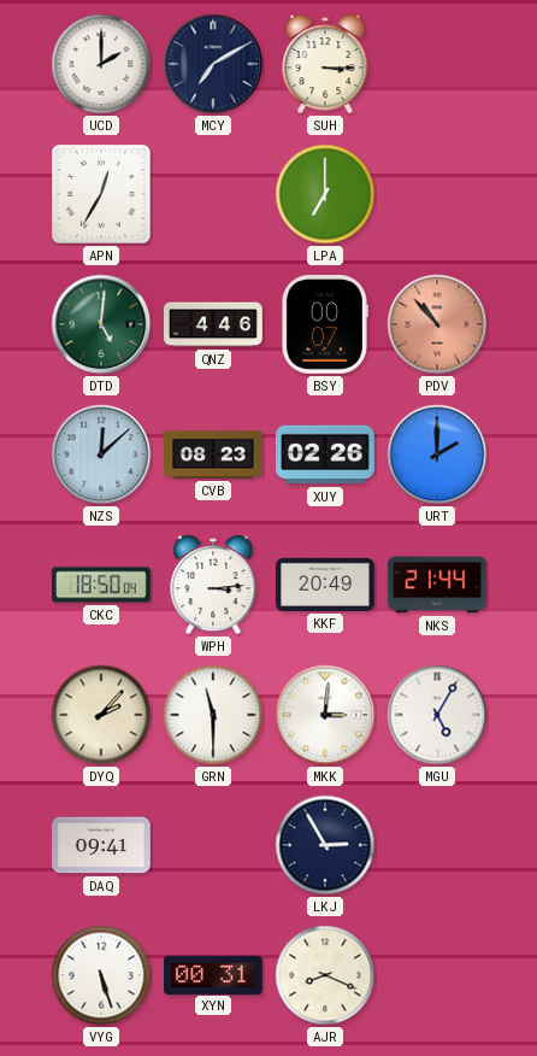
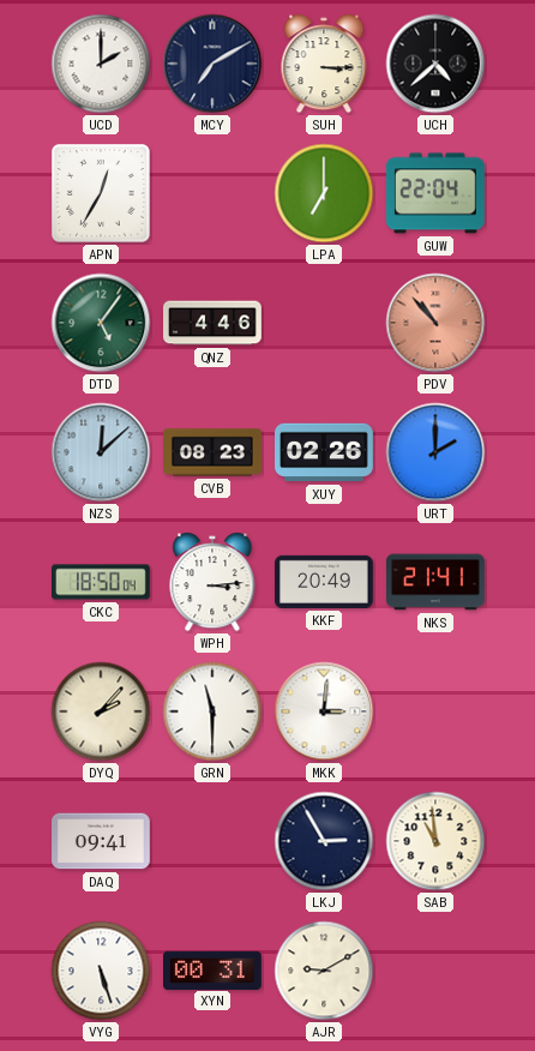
UCH: none -> 4:38 (435, 64)
GUW: none -> 22:04 (435, 193)
DTD: 5:01 -> 5:06 (101, 323)
BSY: 00:07 -> none (324, 325)
NKS: 21:44 -> 21:41 (437, 582)
MGU: 5:05 -> none (437, 715)
SAB: none -> 10:59 (435, 841)
AJR: 8:19 -> 9:10 (324, 971)
